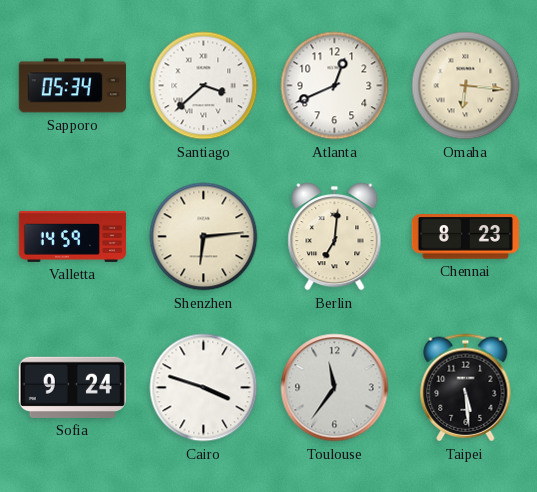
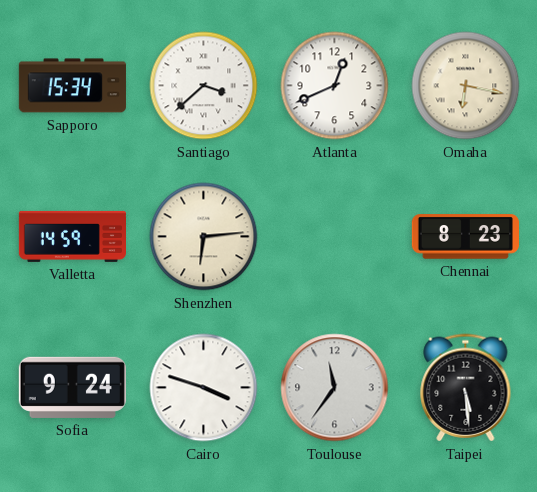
Sapporo: 05:34 -> 15:34 (72, 86)
Omaha: 6:16 -> 6:17 (466, 86)
Berlin: 7:01 -> none (335, 237)
